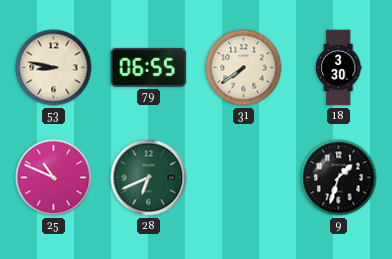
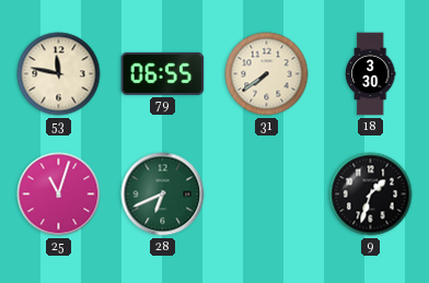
53: 8:47 -> 11:47 (59, 74)
25: 10:49 -> 11:03 (59, 194)
